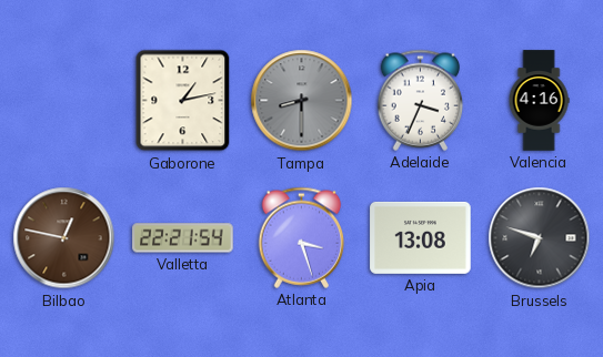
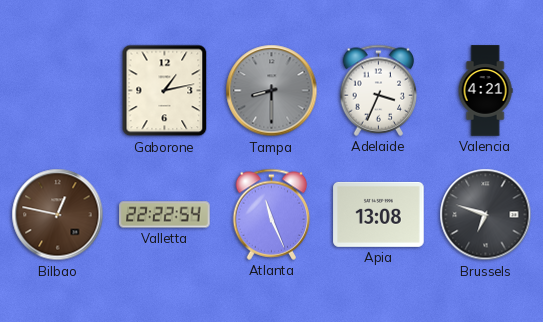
Valencia: 4:16 -> 4:21 (485, 91)
Valletta: 22:21 -> 22:22 (165, 215)
Atlanta: 3:27 -> 11:26 (272, 214)
